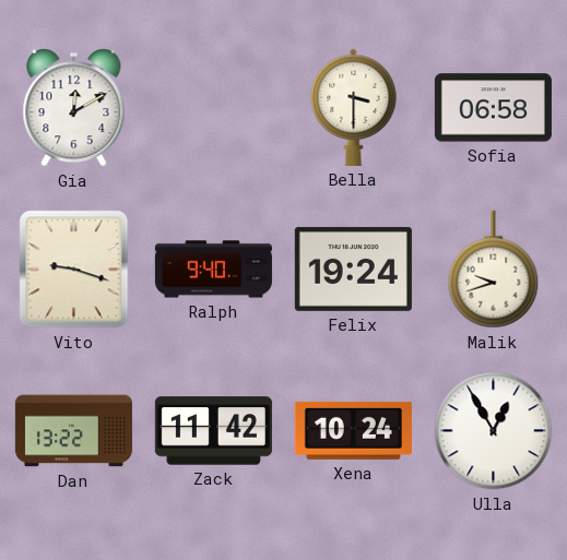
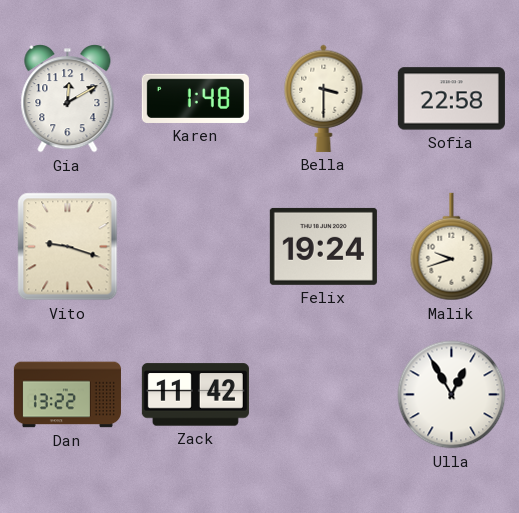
Karen: none -> 1:48 (195, 98)
Sofia: 06:58 -> 22:58 (451, 99)
Ralph: 9:40 -> none (213, 270)
Xena: 10:24 -> none (353, 430)
